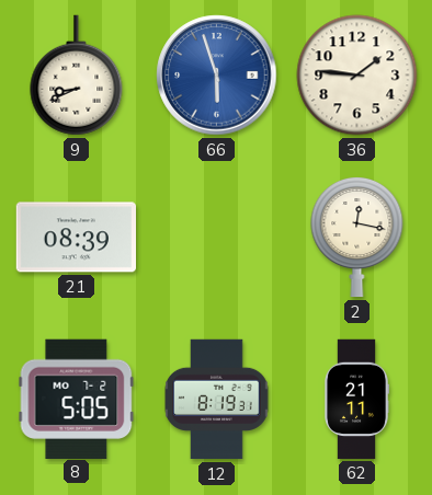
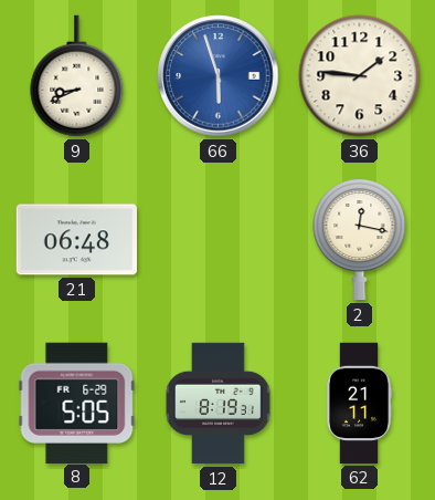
21: 08:39 -> 06:48 (77, 240)
8 date: MO 7-2 -> FR 6-29 (77, 403)
